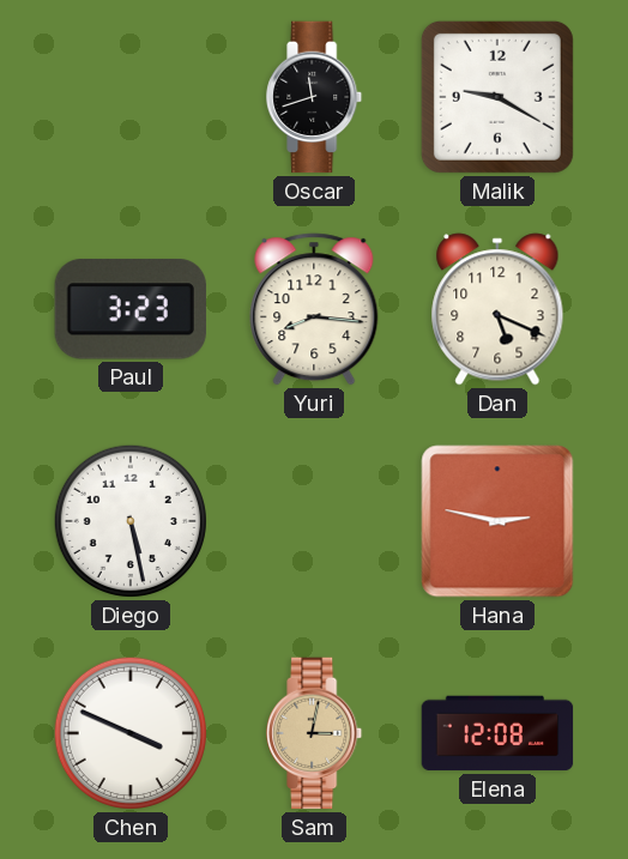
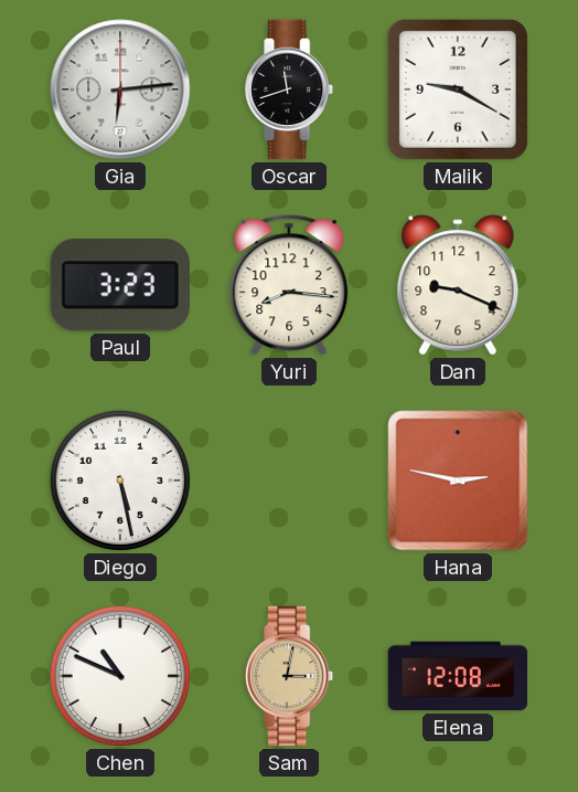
Gia: none -> 6:14 (120, 89)
Dan: 5:19 -> 9:19 (458, 285)
Chen: 3:49 -> 10:49 (120, 676)
